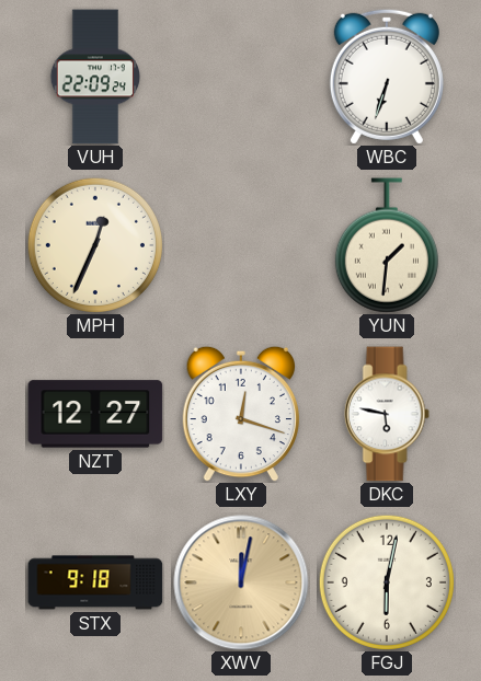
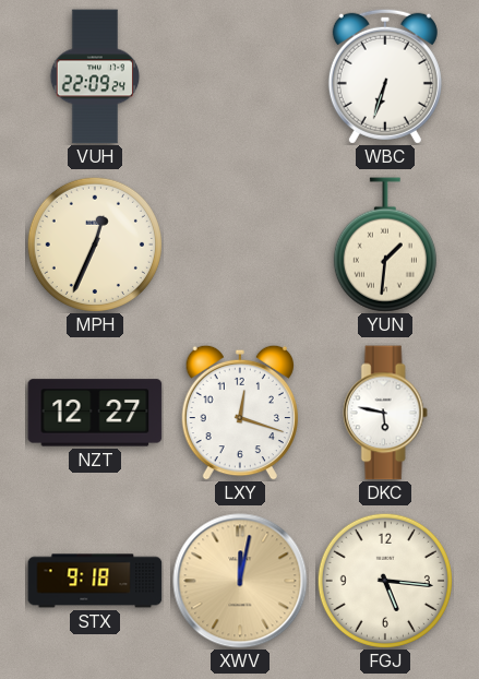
FGJ: 6:02 -> 5:16 (385, 581)
